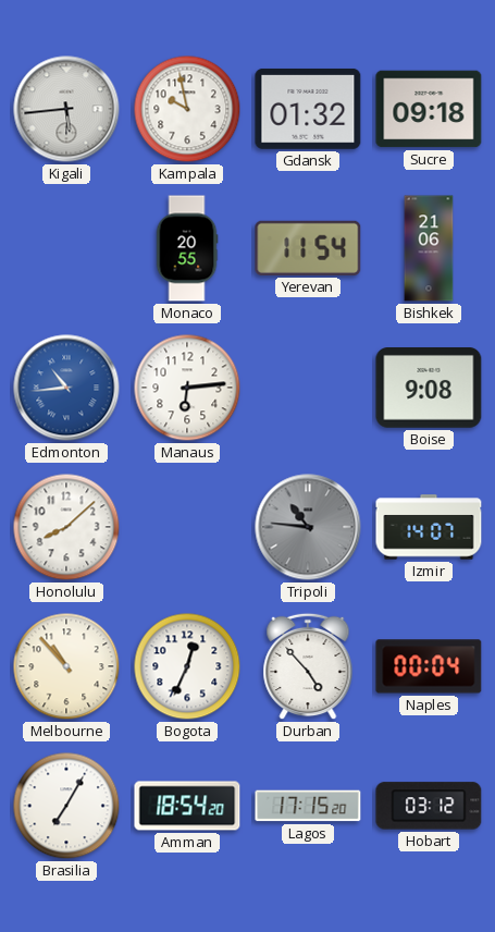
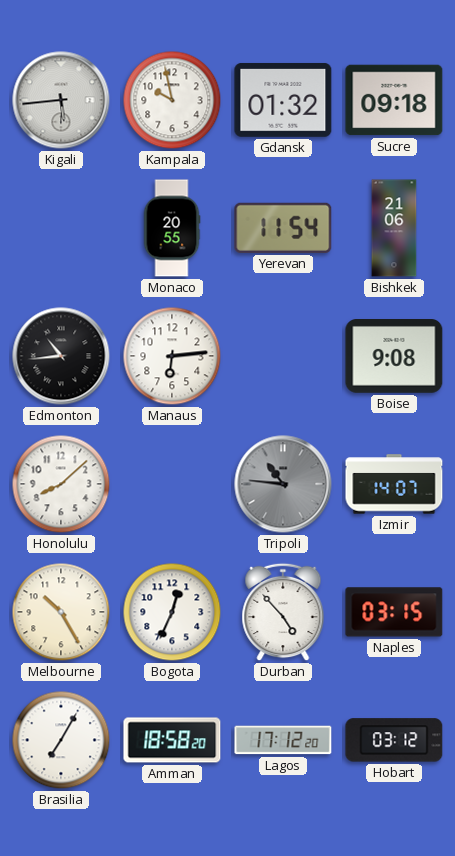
Edmonton dial: blue -> black (61, 356)
Melbourne: 10:53 -> 10:25 (61, 612)
Naples: 00:04 -> 03:15 (394, 612)
Amman: 18:54 -> 18:58 (172, 740)
Lagos: 17:15 -> 17:12 (283, 740)
